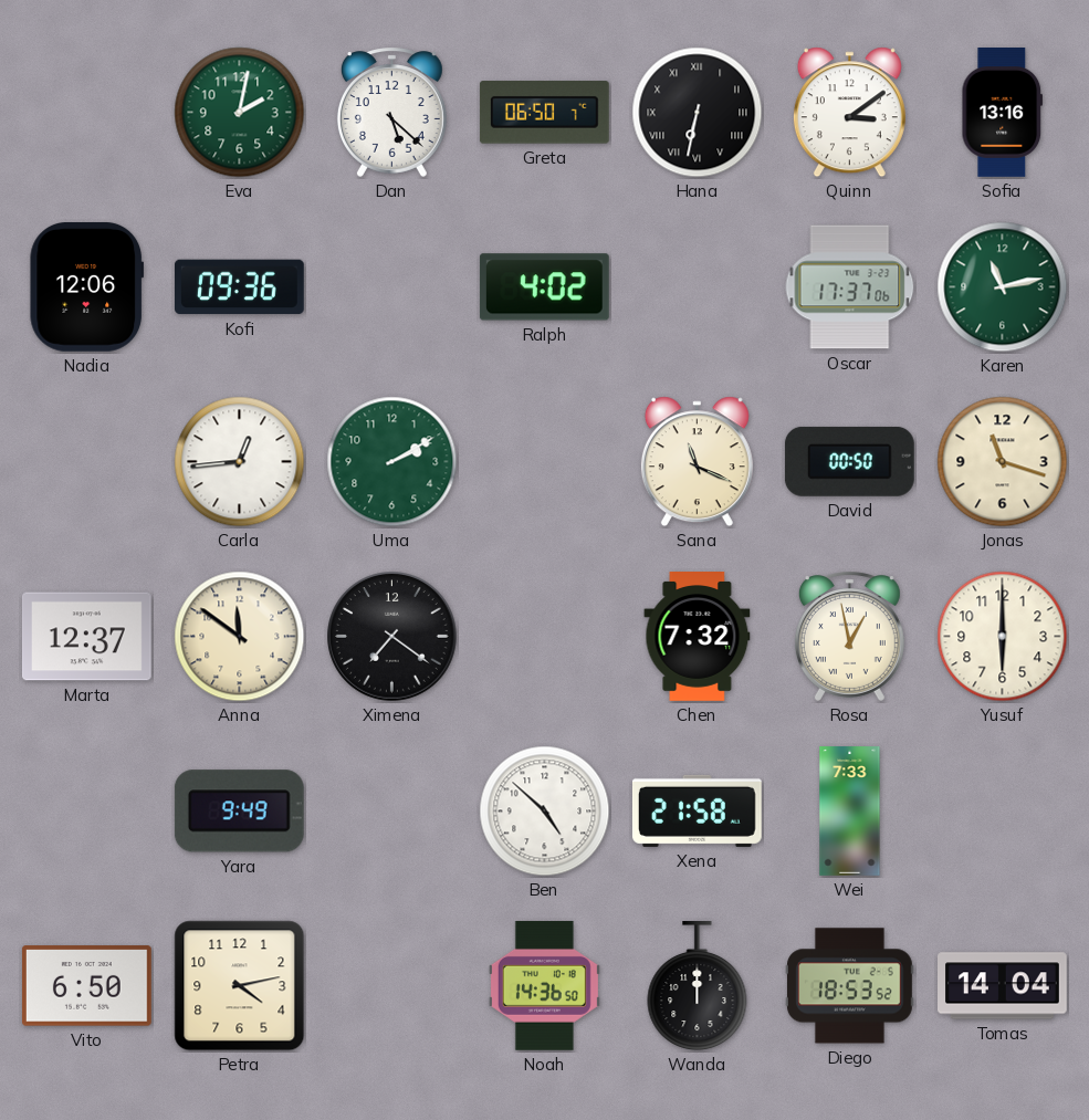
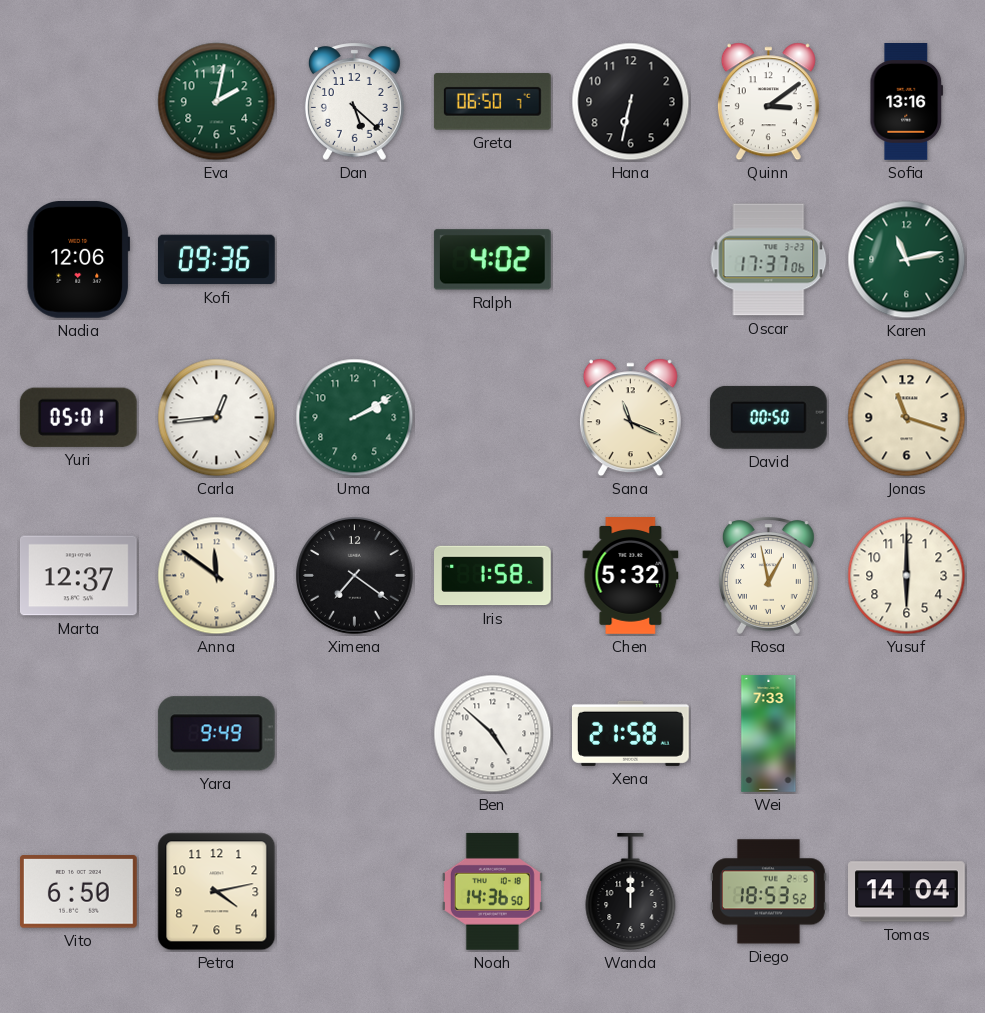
Hana numerals: Roman -> Arabic (631, 102)
Yuri: none -> 05:01 (78, 417)
Iris: none -> 1:58 (493, 576)
Chen: 7:32 -> 5:32 (631, 576)
